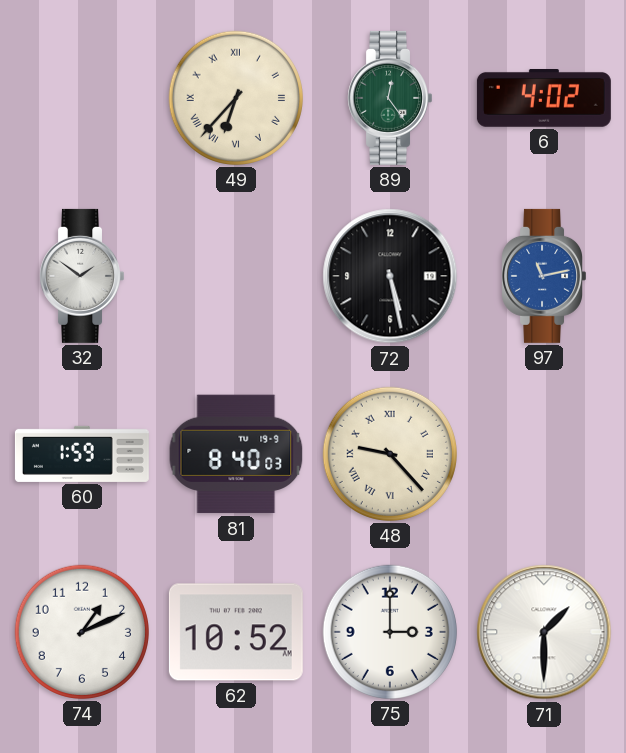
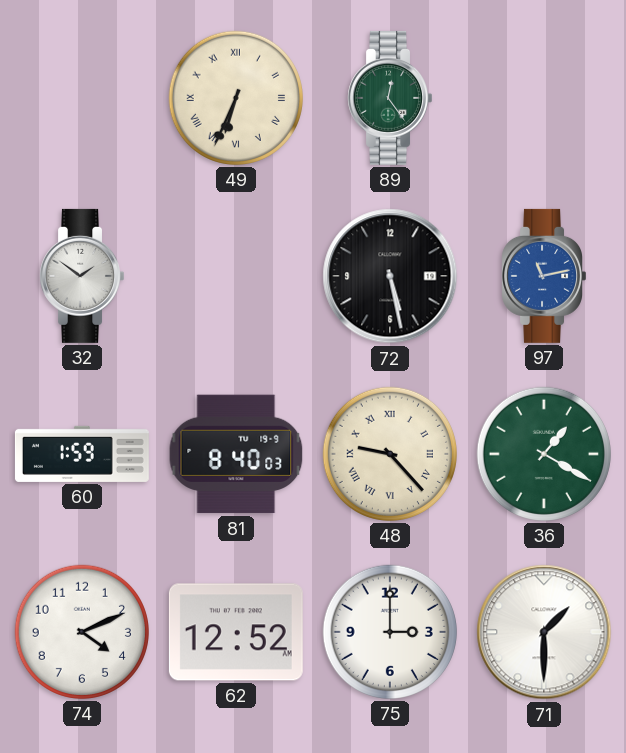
49: 6:37 -> 6:34 (236, 98)
6: 4:02 -> none (544, 99)
36: none -> 1:20 (544, 454)
74: 1:11 -> 4:11 (82, 632)
62: 10:52 -> 12:52 (236, 632)
